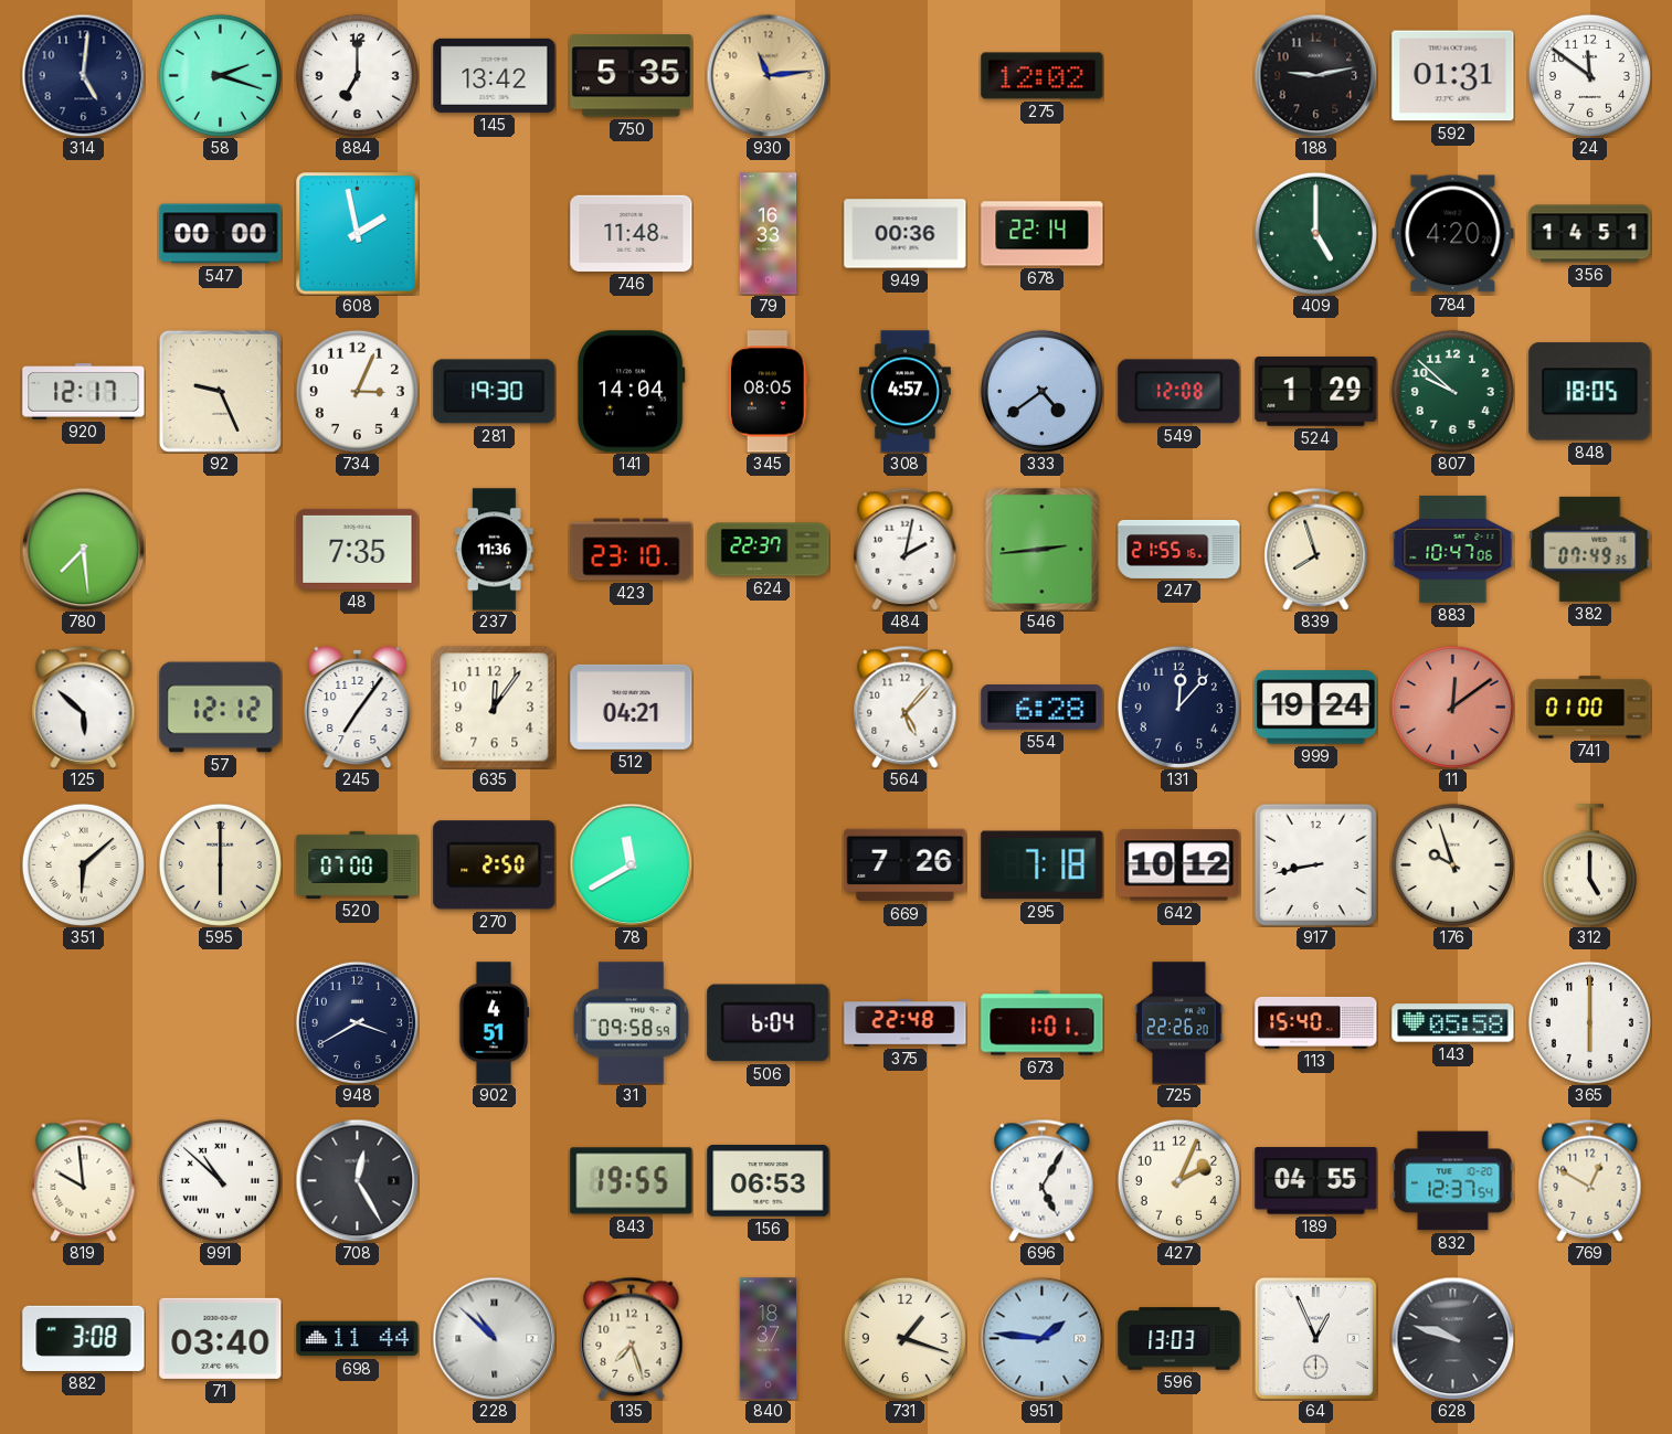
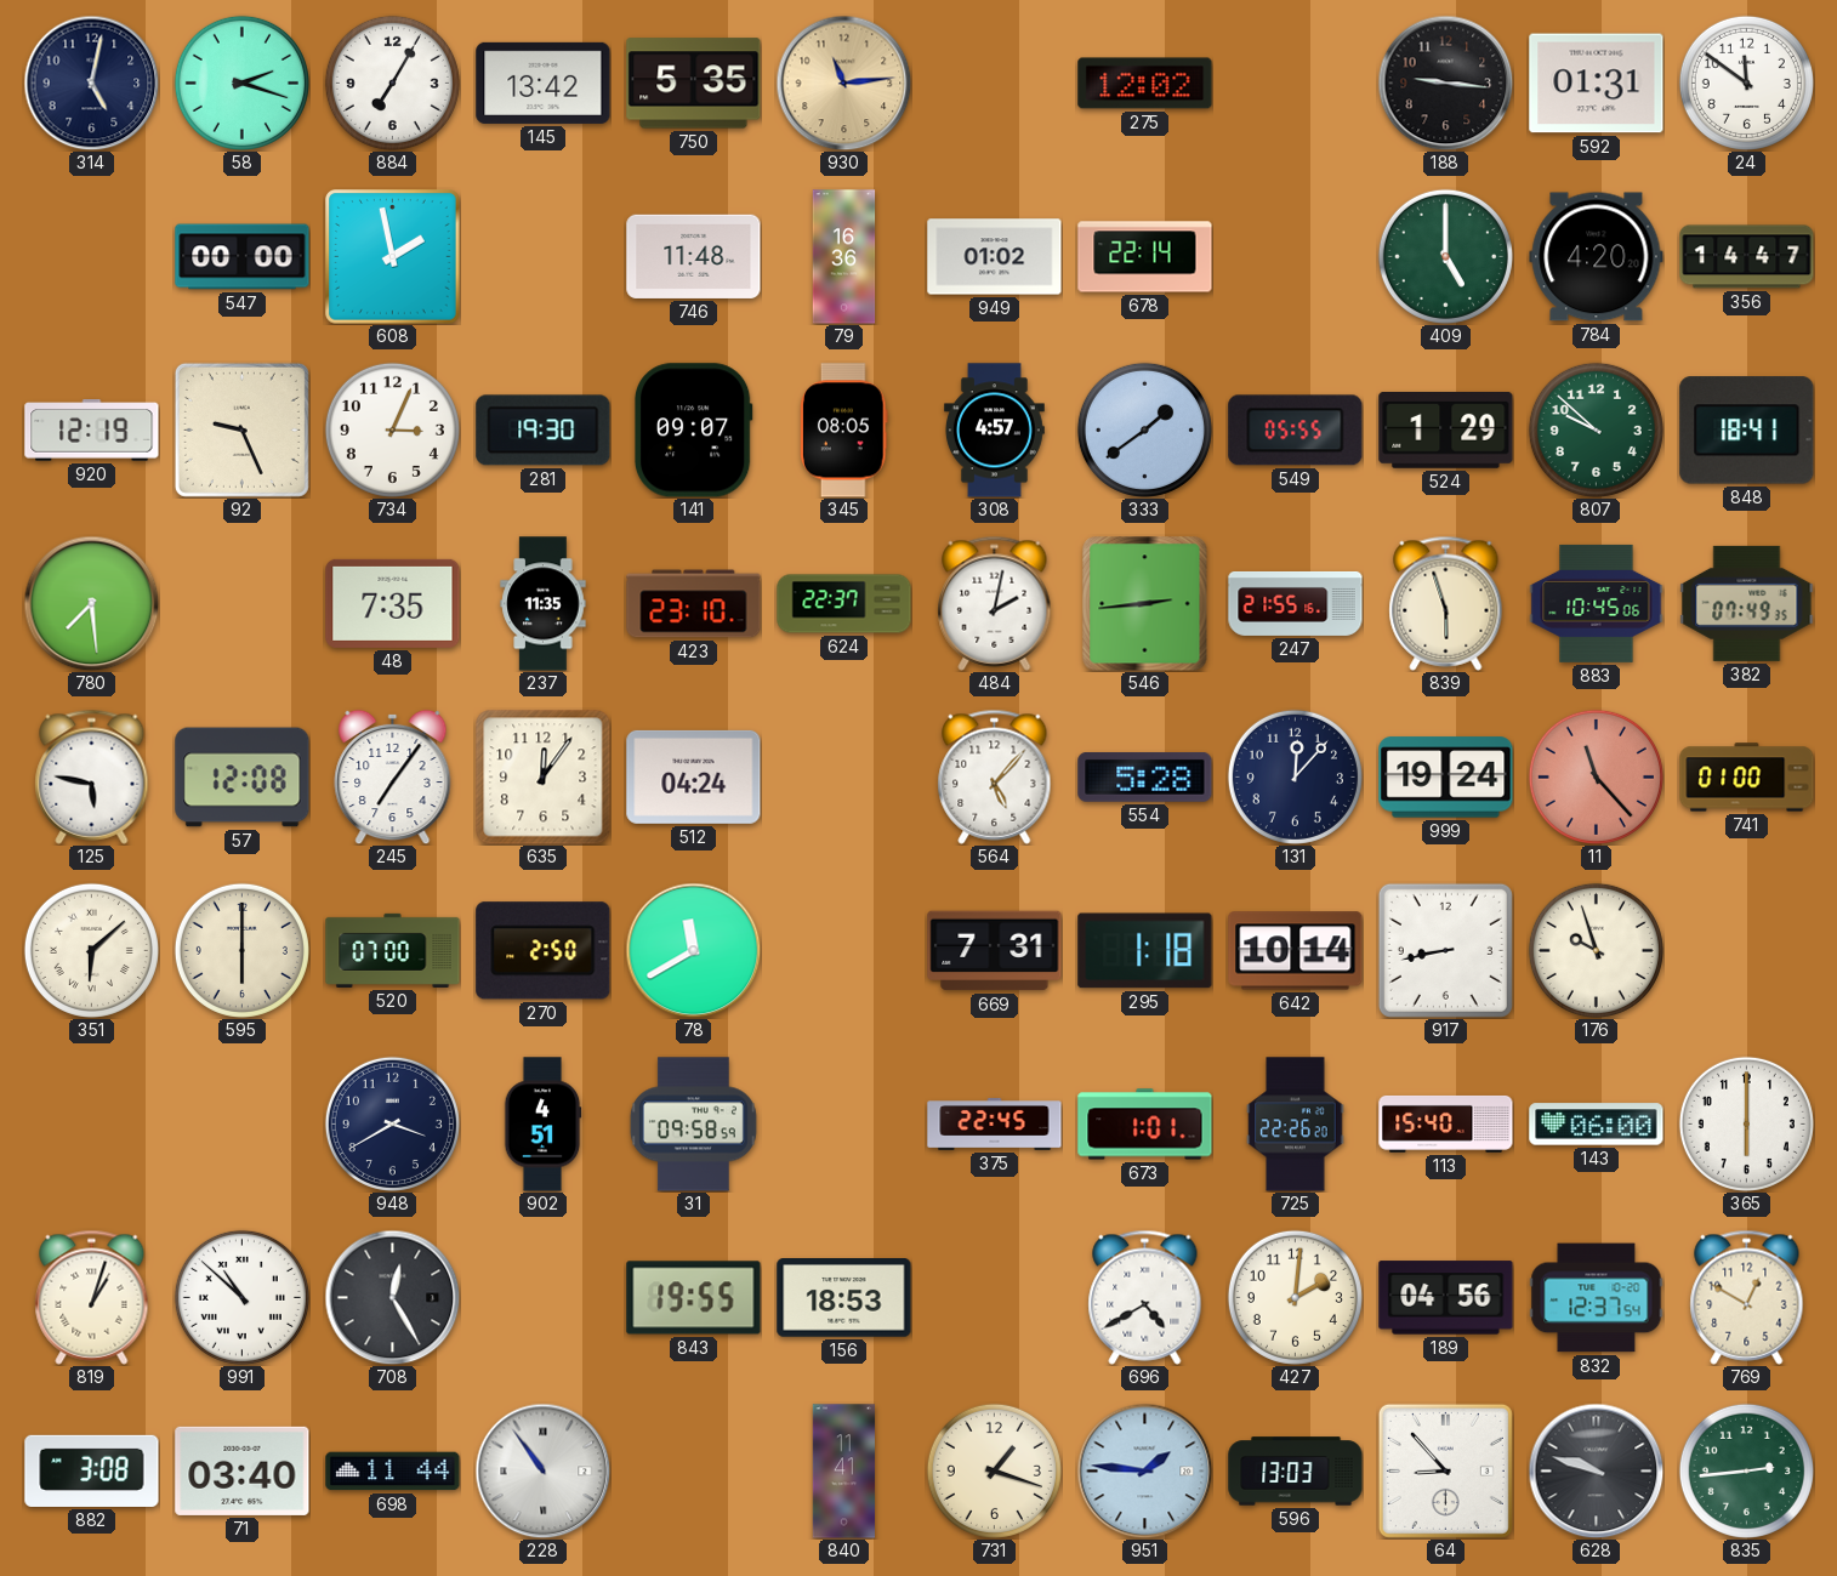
314: 5:01 -> 5:02 (91, 83)
884: 7:00 -> 7:05 (392, 83)
188: 9:13 -> 9:16 (1445, 83)
79: 16:33 -> 16:36 (844, 257)
949: 00:36 -> 01:02 (995, 257)
356: 14:51 -> 14:47 (1747, 257)
920: 12:17 -> 12:19 (92, 431)
141: 14:04 -> 09:07 (693, 431)
333: 4:39 -> 1:39 (1144, 429)
549: 12:08 -> 05:55 (1296, 431)
848: 18:05 -> 18:41 (1747, 431)
237: 11:36 -> 11:35 (544, 604)
839: 7:57 -> 5:57 (1446, 603)
883: 10:47 -> 10:45 (1597, 603)
125: 5:52 -> 5:47 (92, 776)
57: 12:12 -> 12:08 (243, 778)
512: 04:21 -> 04:24 (694, 776)
554: 6:28 -> 5:28 (1145, 778)
11: 12:09 -> 11:23 (1596, 776)
669: 7:26 -> 7:31 (995, 951)
295: 7:18 -> 1:18 (1145, 951)
642: 10:12 -> 10:14 (1296, 951)
312: 5:00 -> none (1589, 865)
506: 6:04 -> none (769, 1023)
375: 22:48 -> 22:45 (995, 1125)
143: 05:58 -> 06:00 (1597, 1125)
819: 9:59 -> 1:03 (92, 1297)
156: 06:53 -> 18:53 (844, 1298)
696: 5:05 -> 4:40 (1145, 1297)
427: 2:04 -> 2:01 (1295, 1297)
189: 04:55 -> 04:56 (1446, 1298)
228: 10:52 -> 10:54 (542, 1470)
135: 7:27 -> none (632, 1338)
840: 18:37 -> 11:41 (844, 1472)
64: 12:56 -> 8:53 (1445, 1470)
835: none -> 2:44 (1746, 1470)
